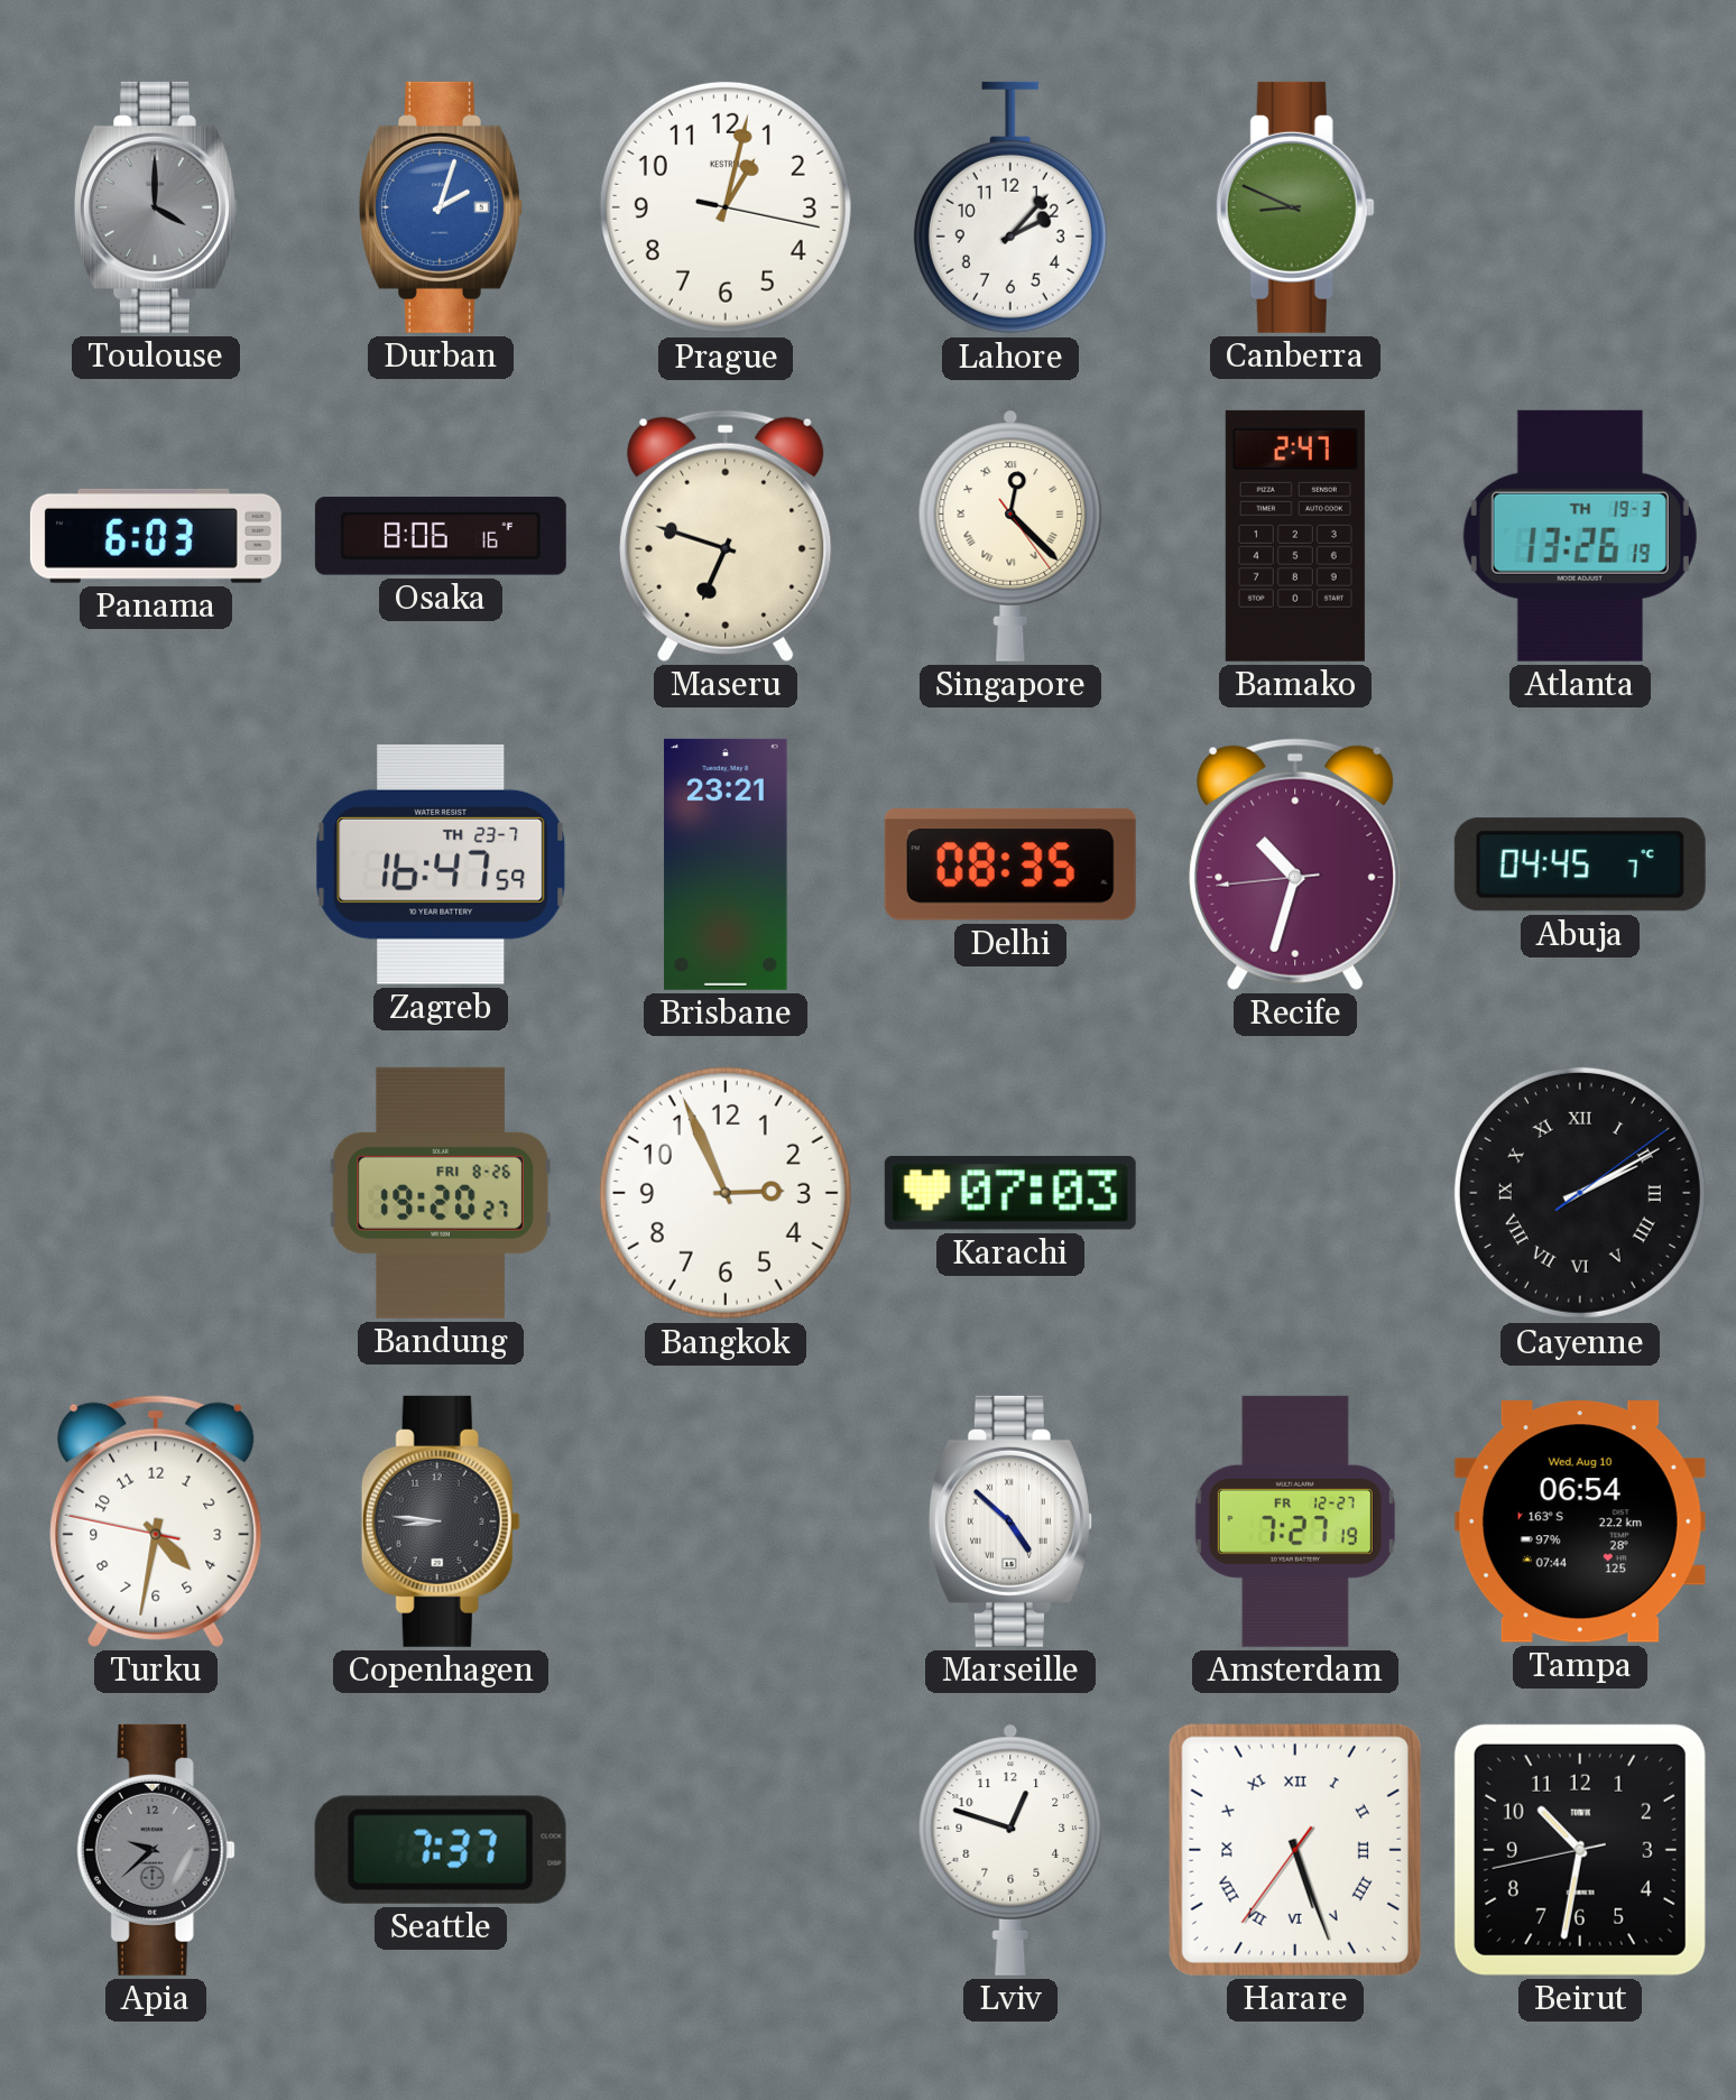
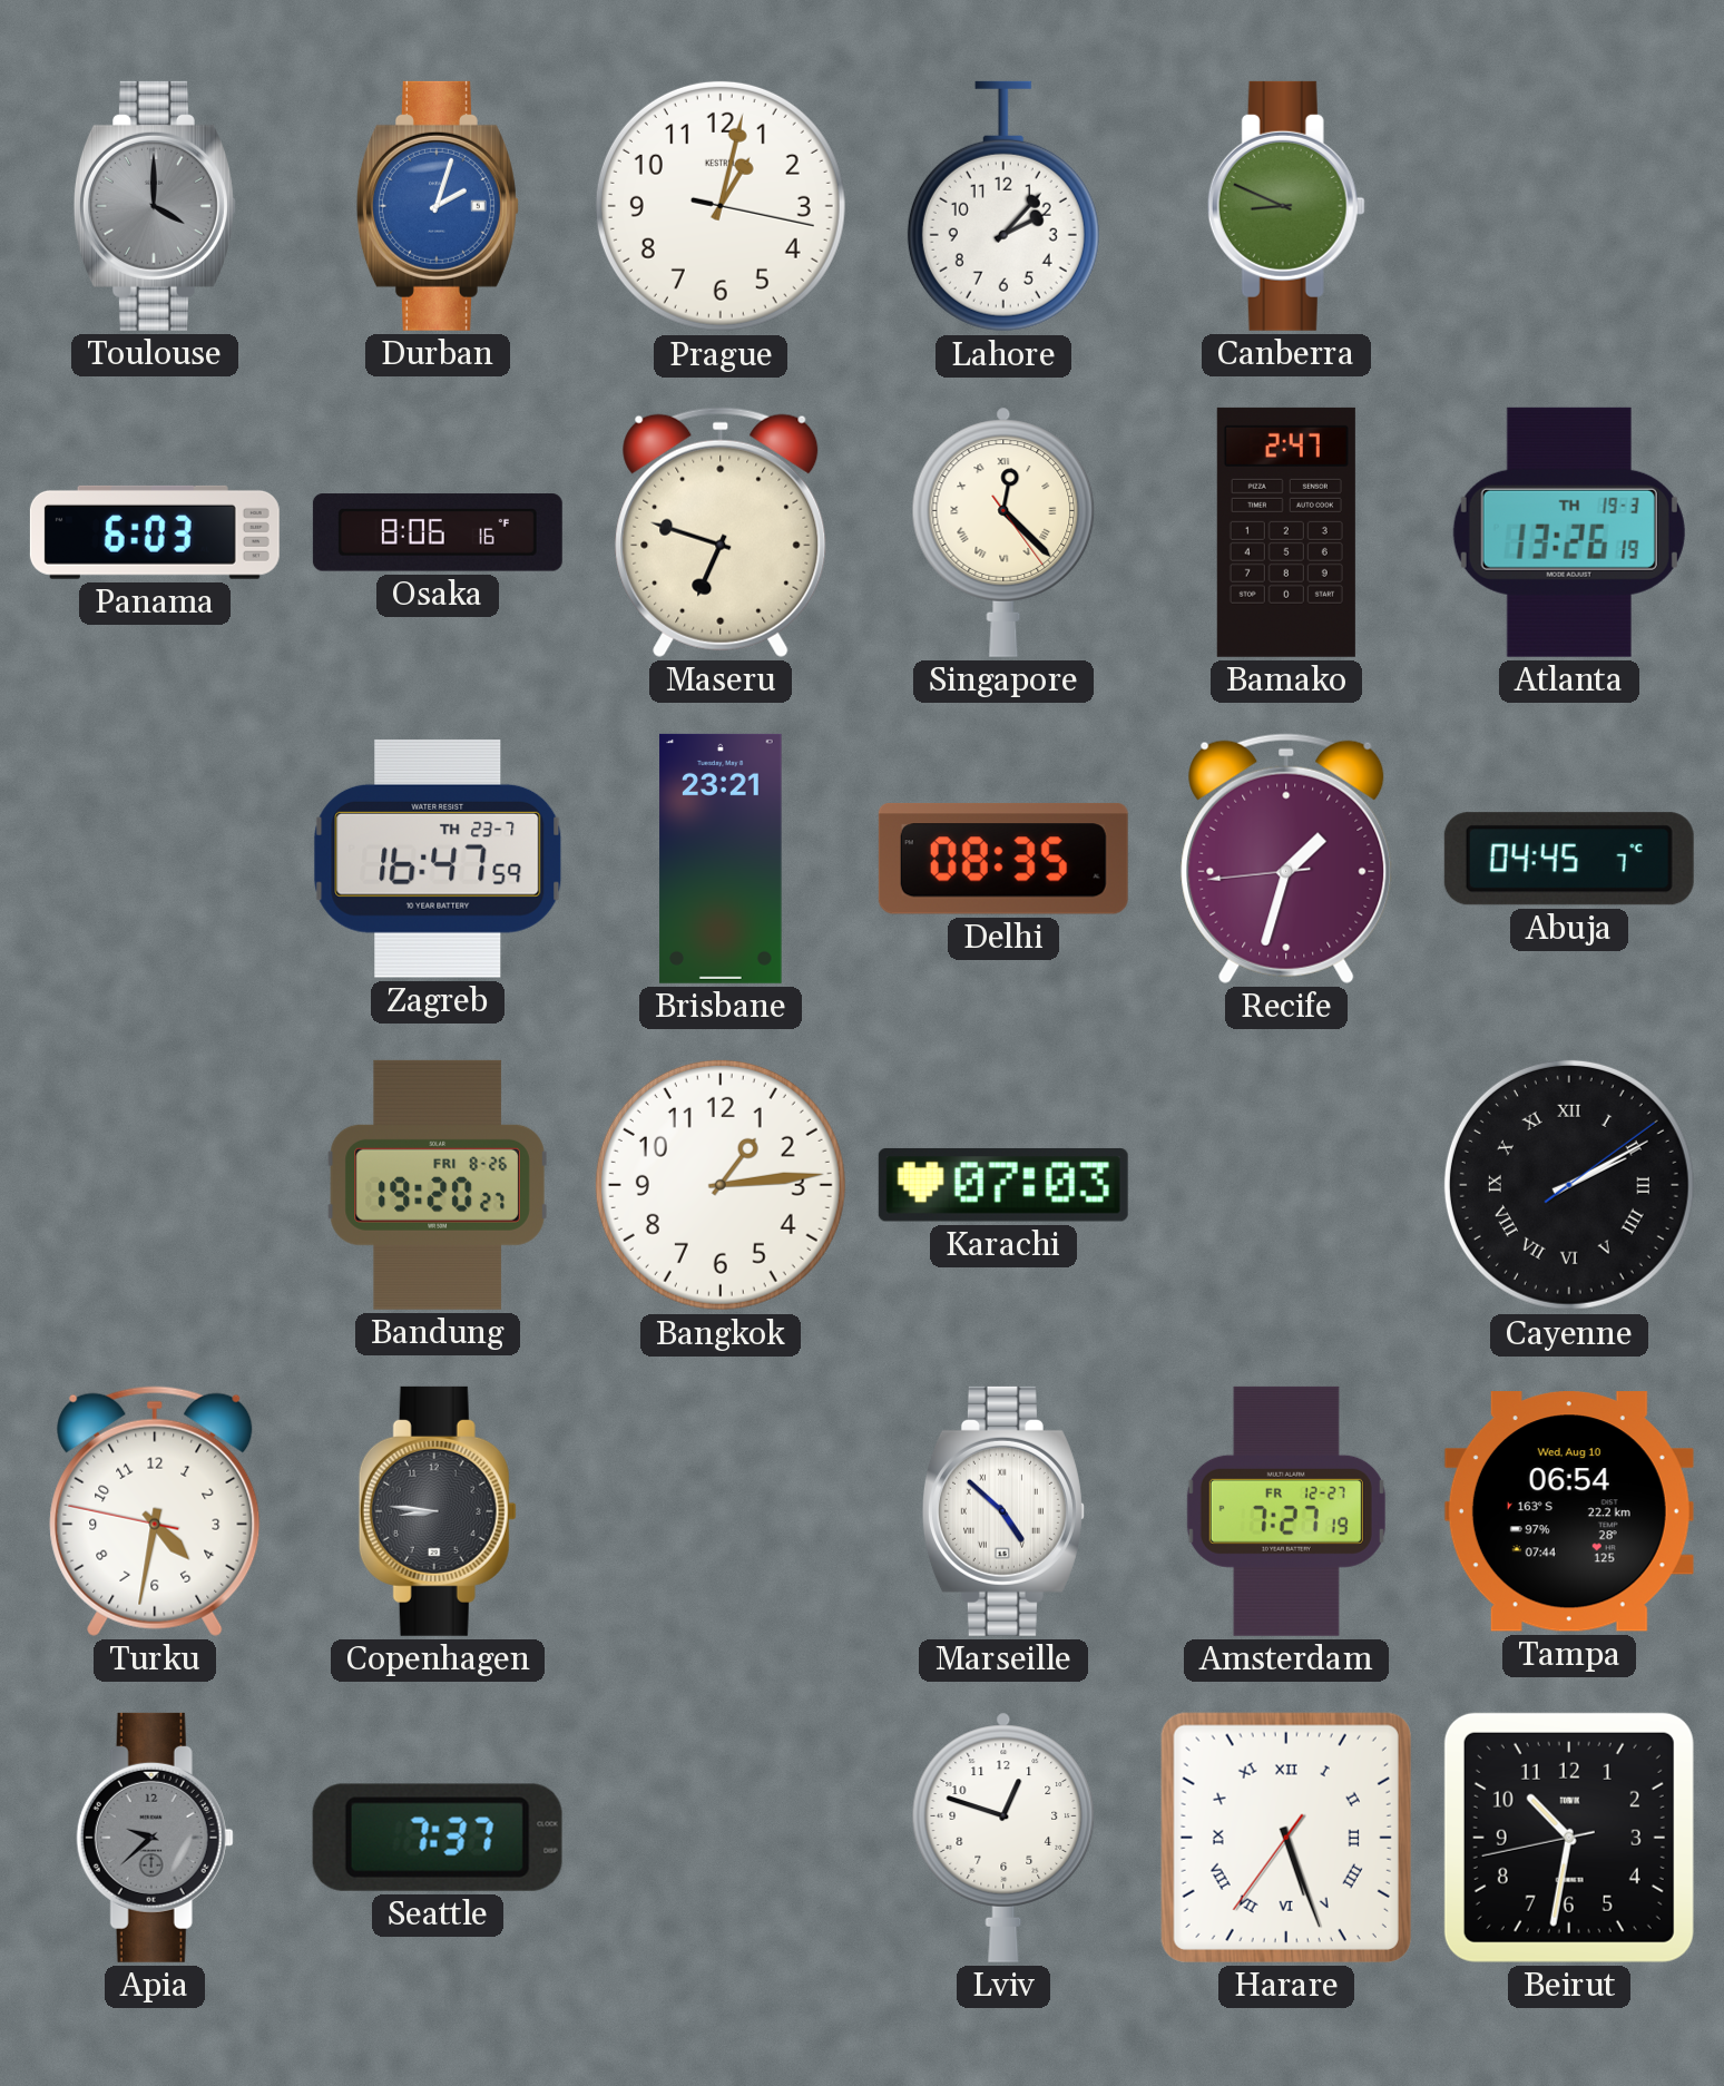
Recife: 10:32 -> 1:32 (1286, 859)
Bangkok: 2:56 -> 1:14 (721, 1185)
